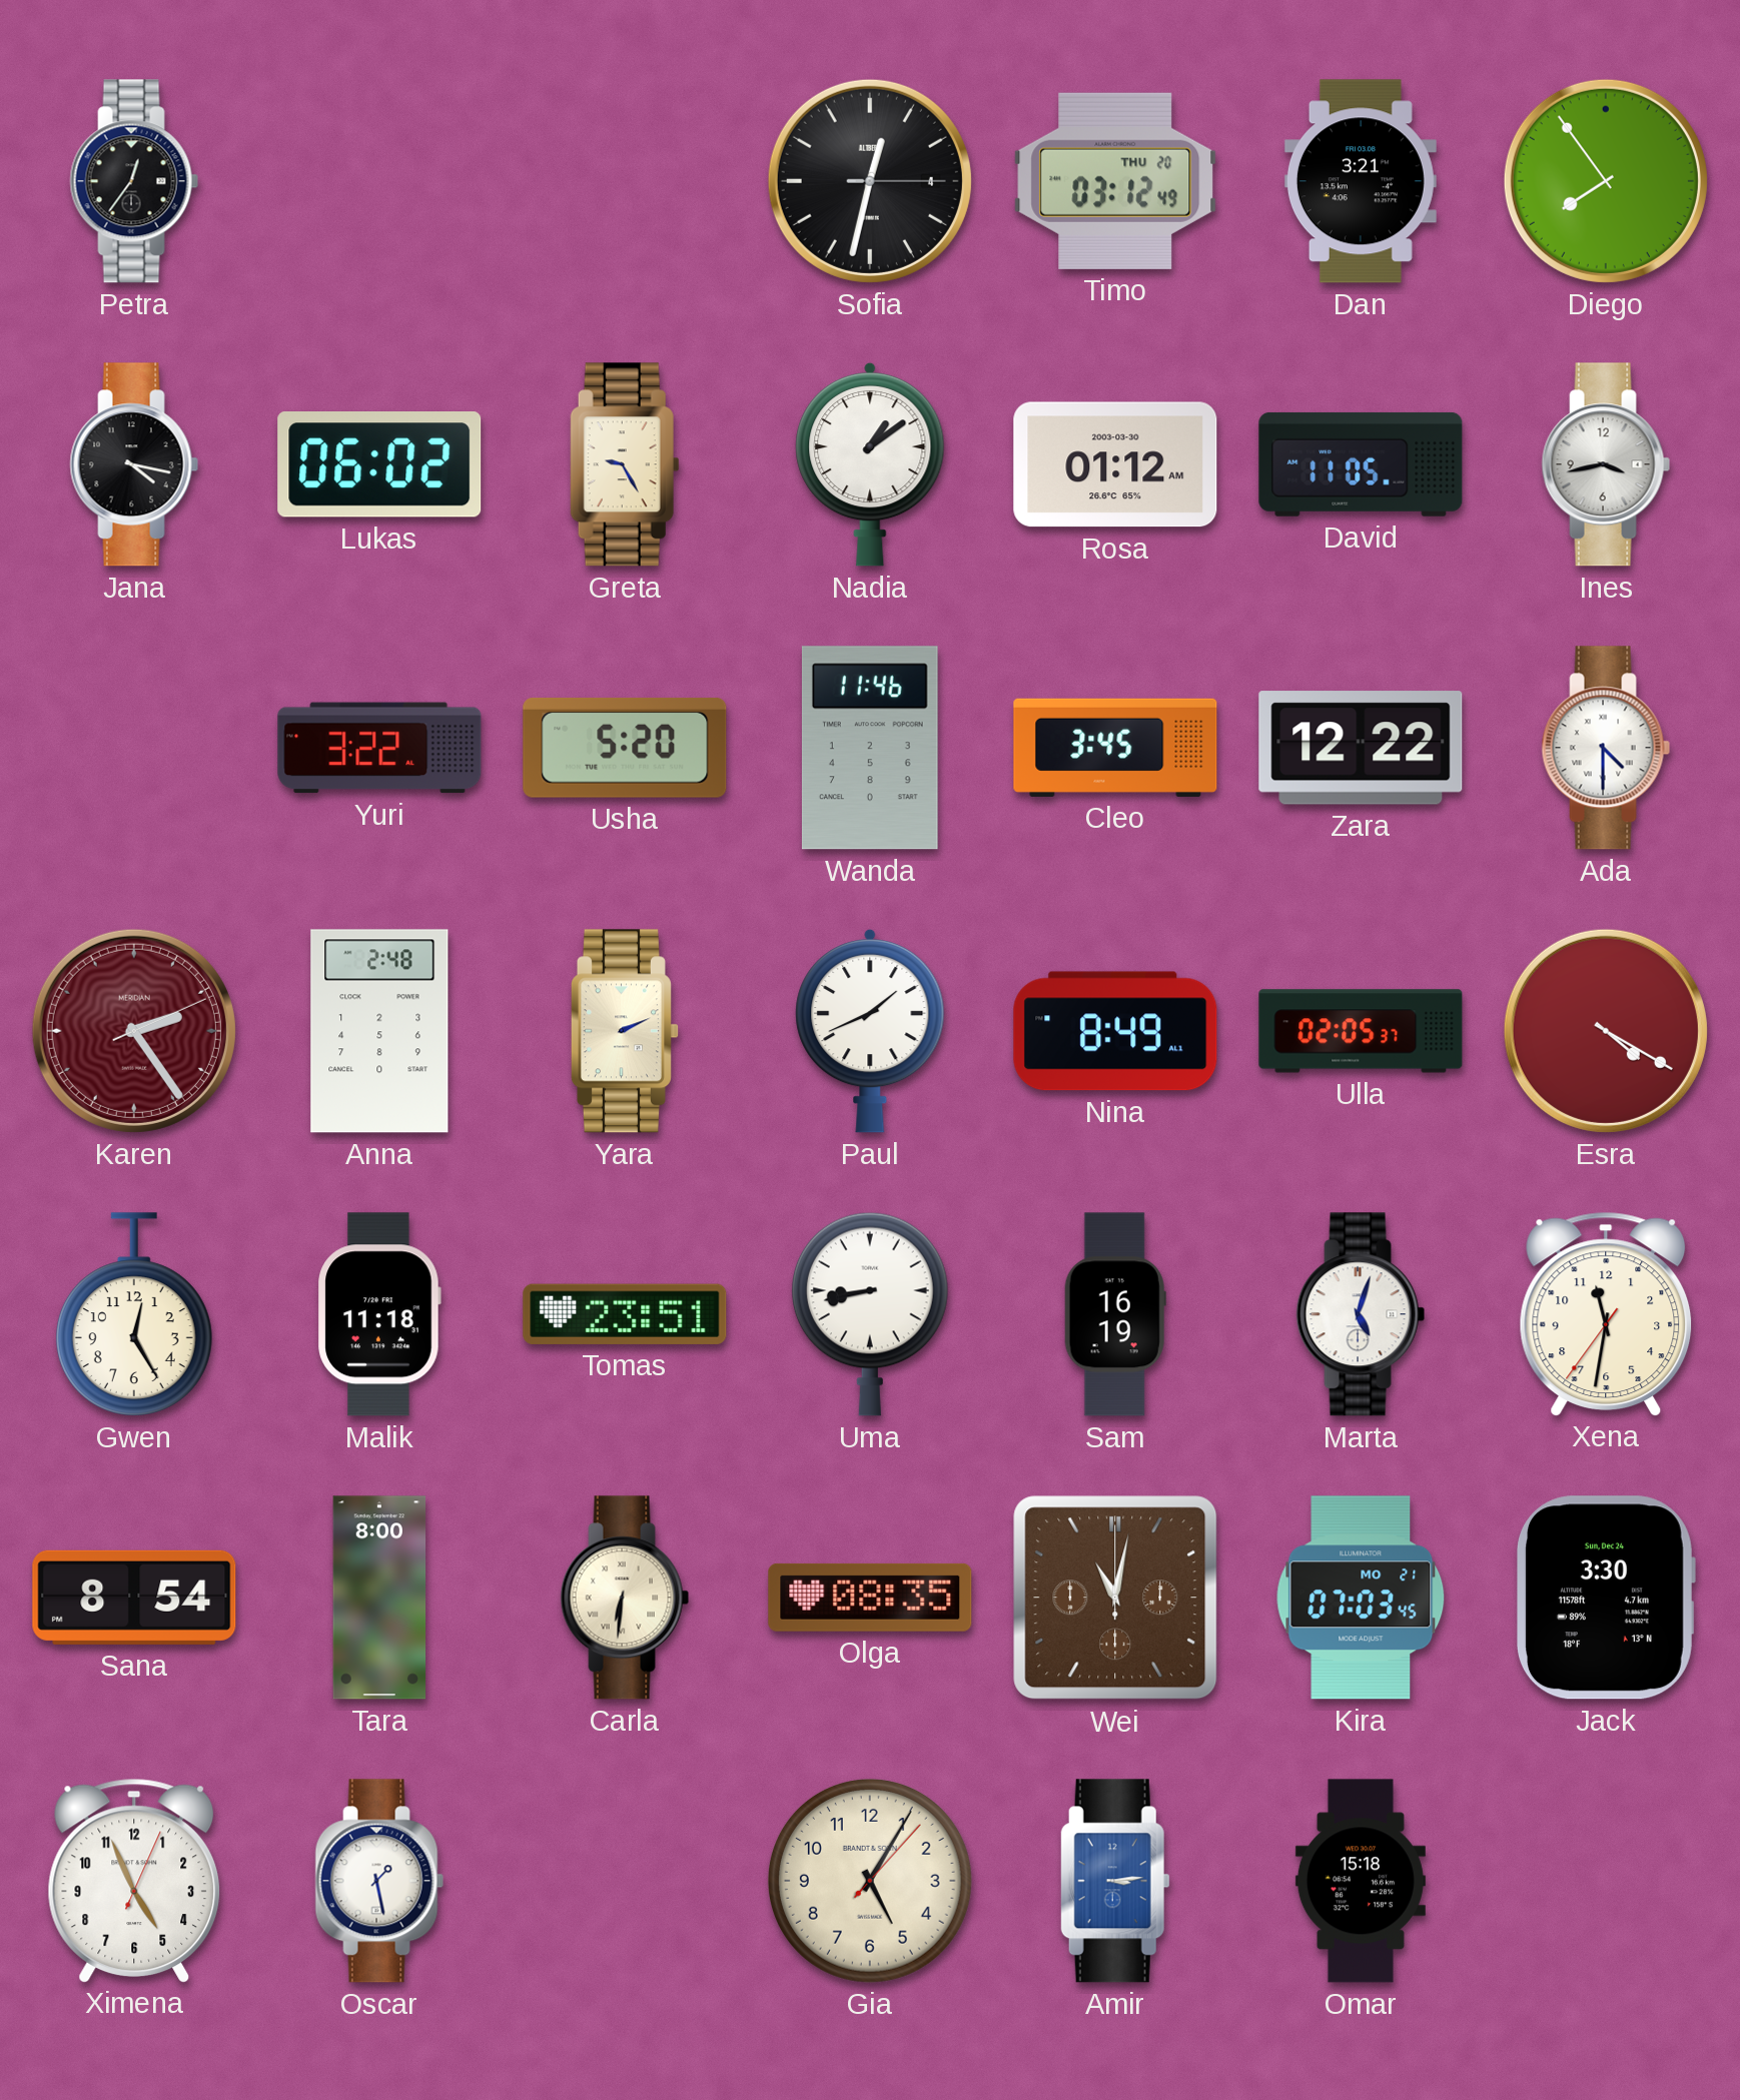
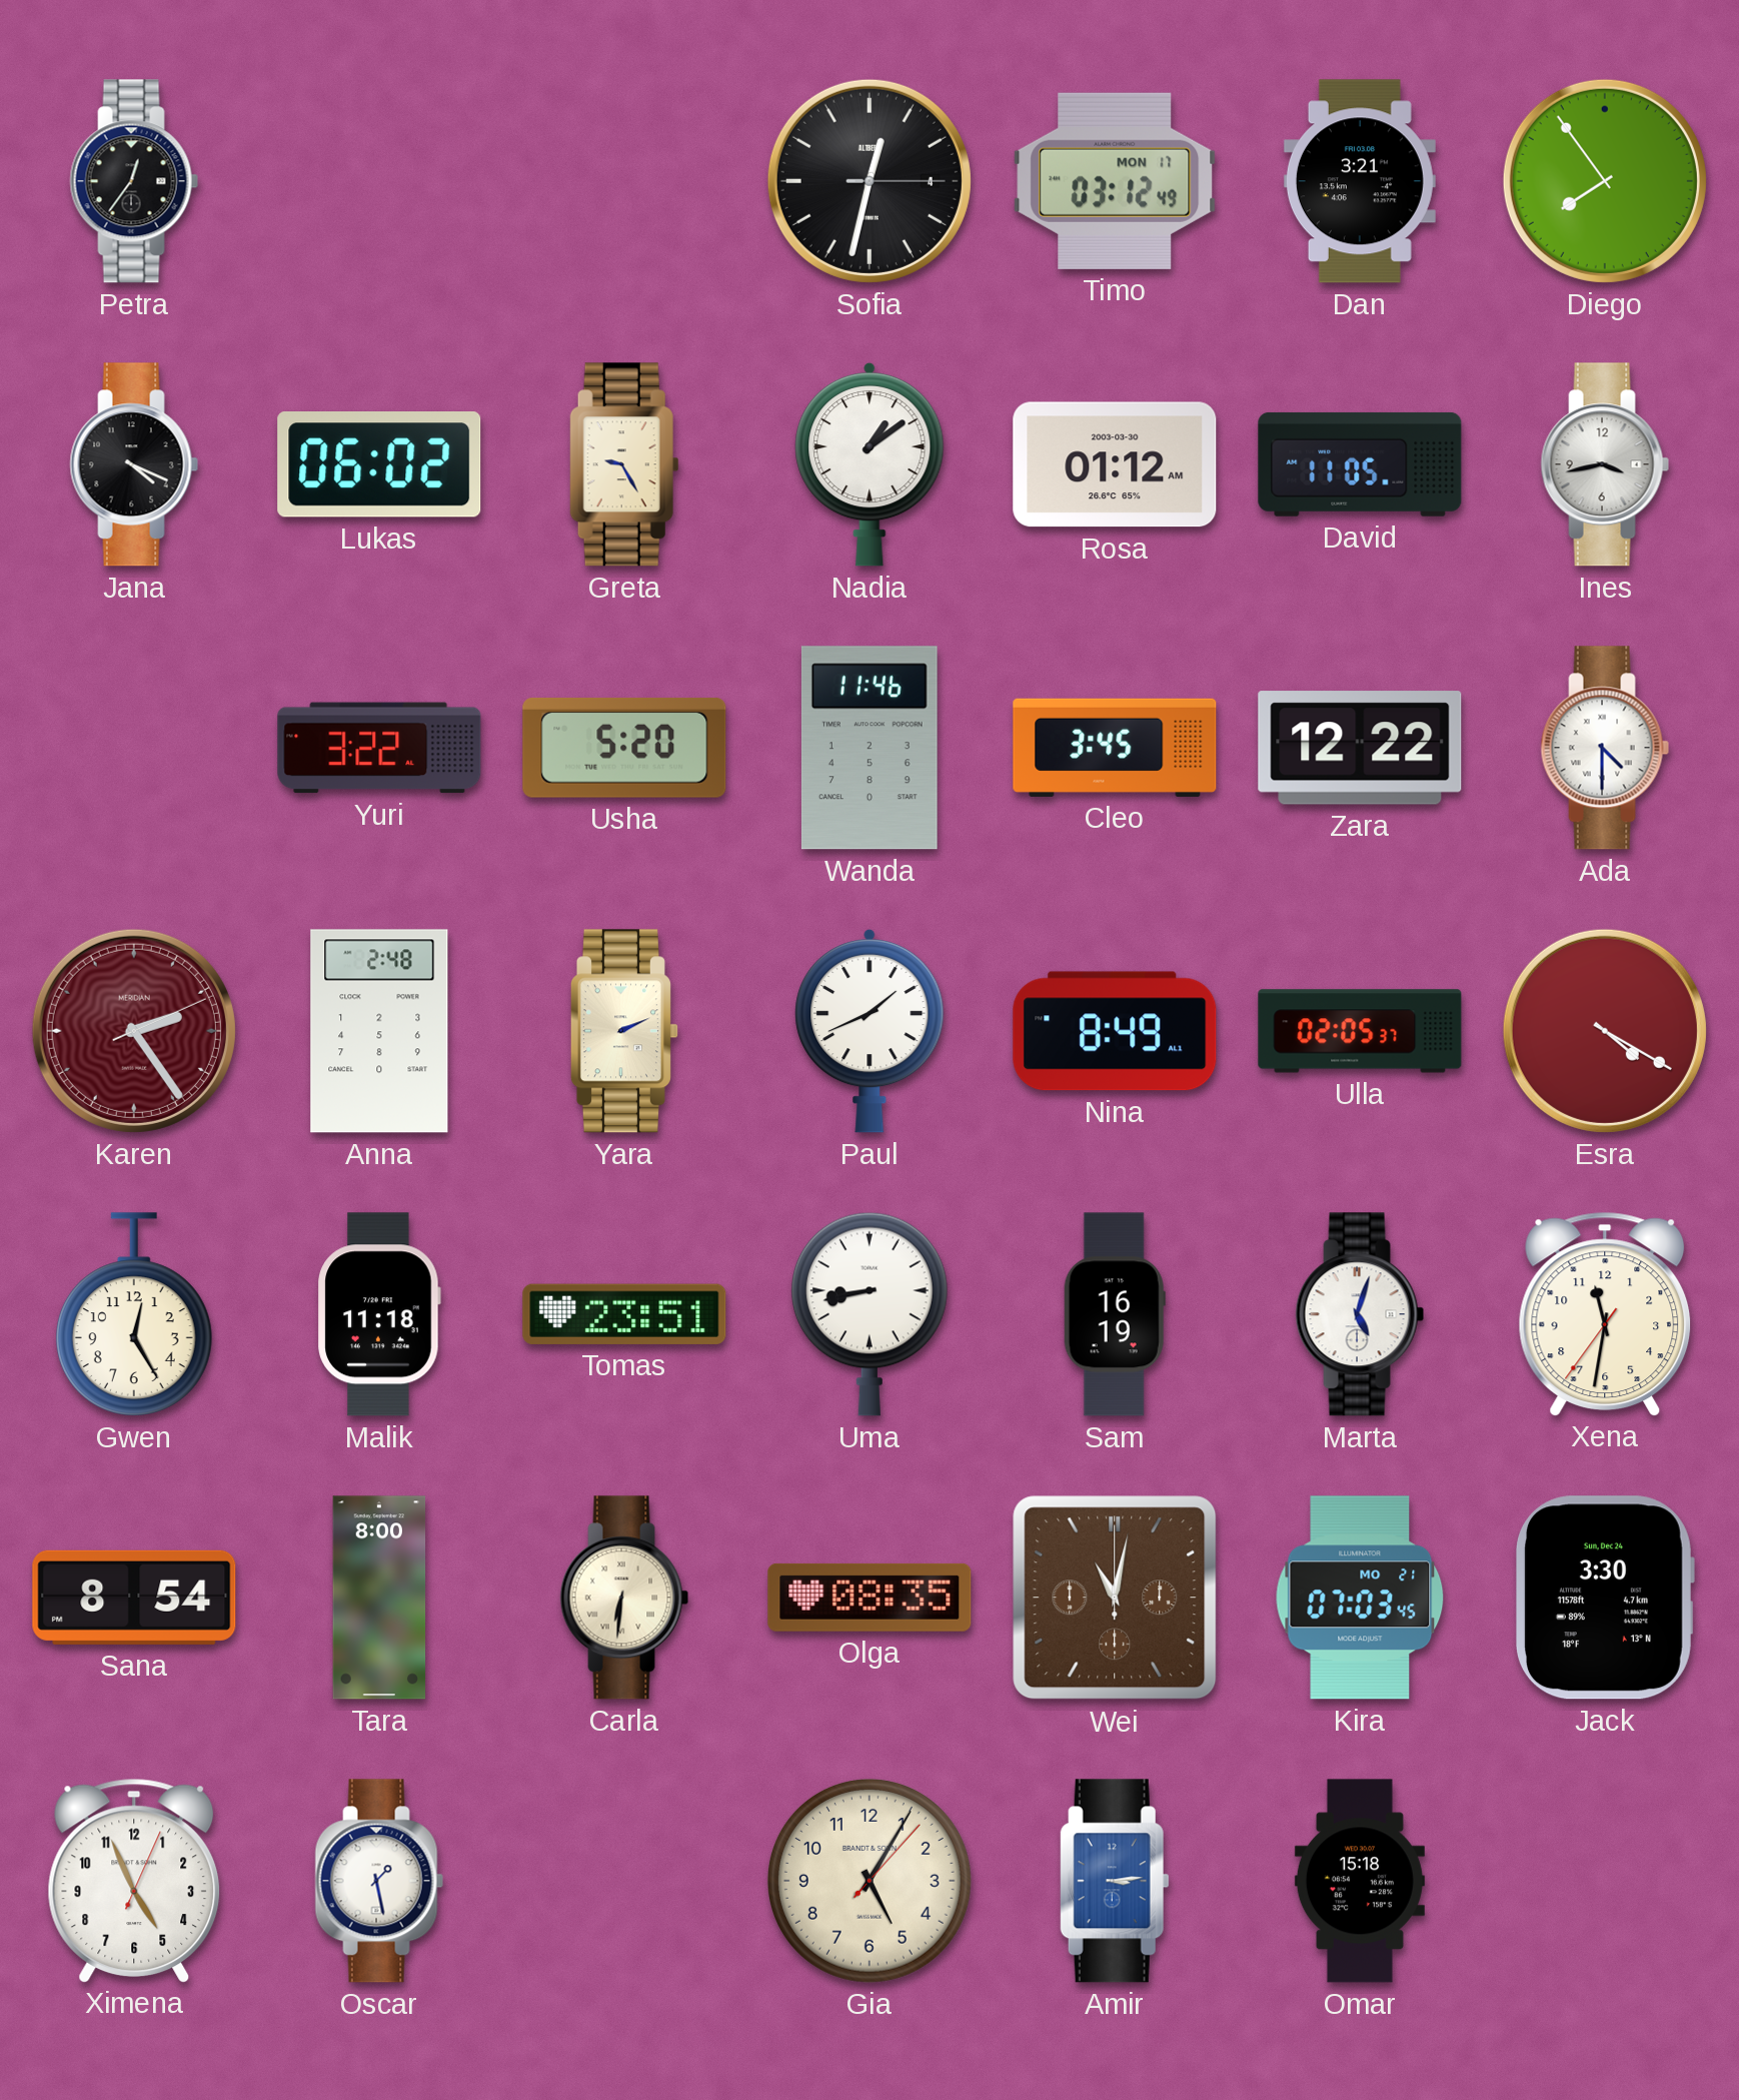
Timo date: THU 20 -> MON 17 (1115, 181)
Jana: 4:17 -> 4:19 (134, 464)
